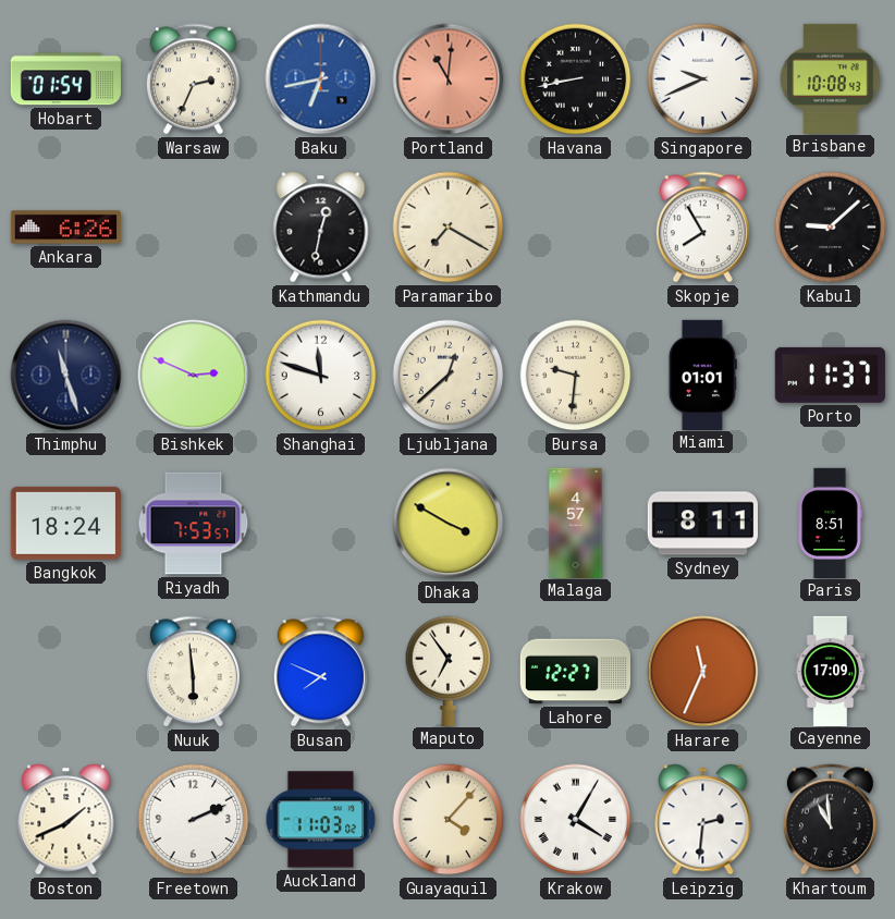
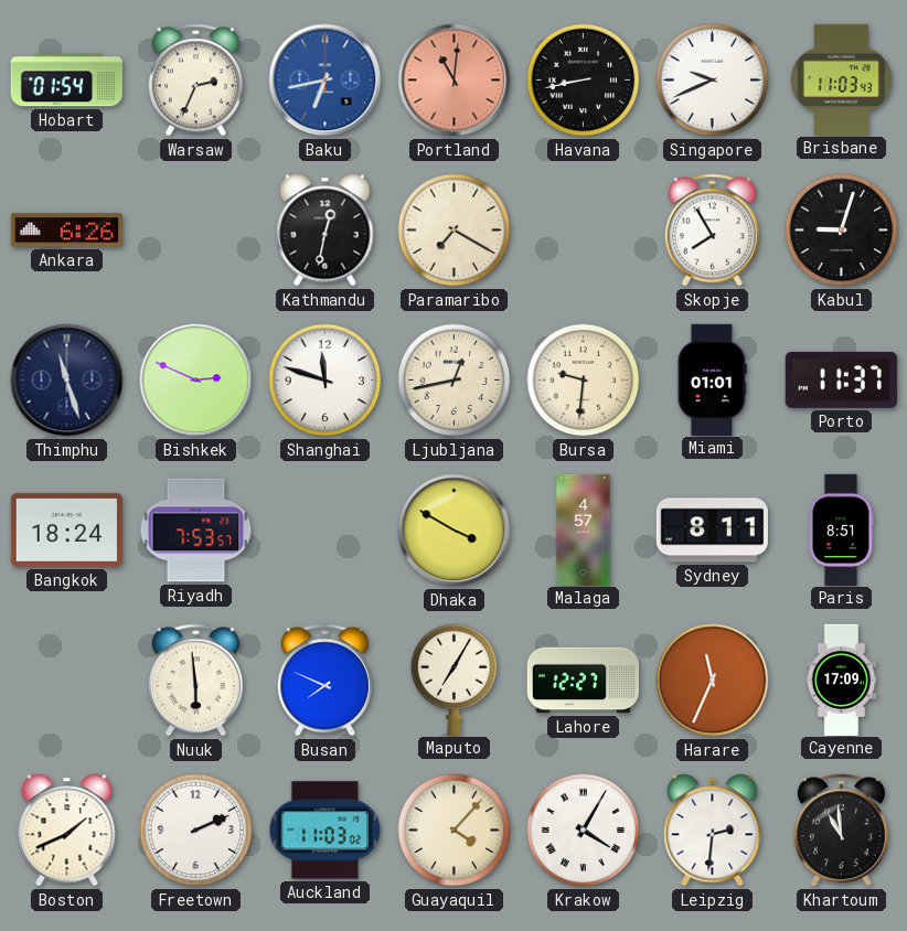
Brisbane: 10:08 -> 11:03 (842, 79)
Kabul: 9:08 -> 9:03 (842, 231)
Ljubljana: 12:38 -> 12:43 (455, 381)
Maputo: 6:54 -> 7:05 (455, 679)
